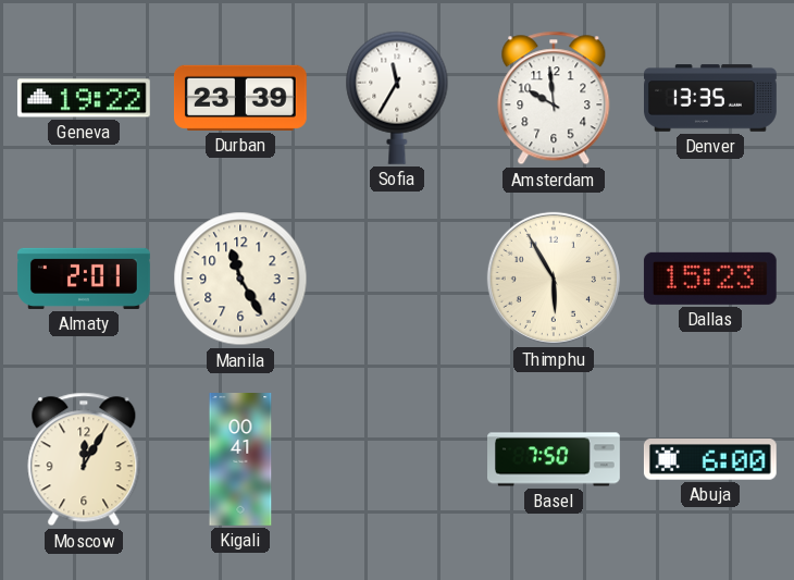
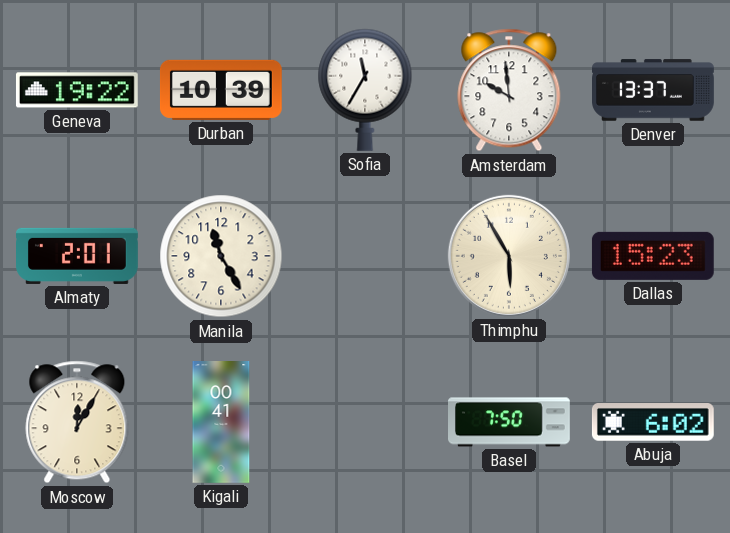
Durban: 23:39 -> 10:39 (221, 90)
Denver: 13:35 -> 13:37 (654, 90)
Abuja: 6:00 -> 6:02 (653, 423)
